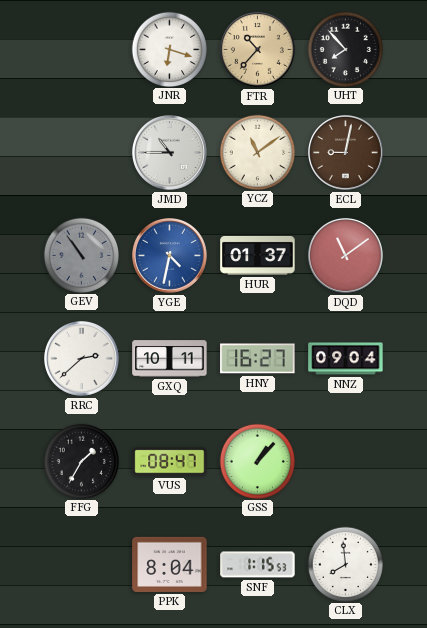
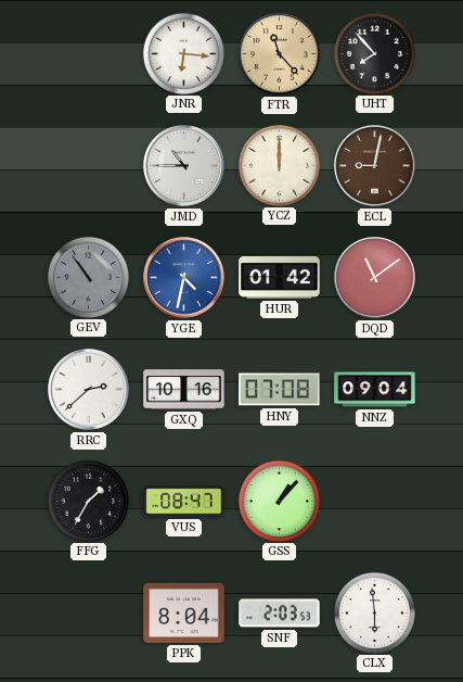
JNR: 6:18 -> 6:16 (183, 53)
FTR: 10:37 -> 11:23 (280, 54)
YCZ: 11:09 -> 12:00 (279, 165)
HUR: 01:37 -> 01:42 (280, 277)
GXQ: 10:11 -> 10:16 (184, 390)
HNY: 16:27 -> 07:08 (280, 390)
SNF: 1:15 -> 2:03 (280, 614)
CLX: 7:59 -> 5:59 (374, 612)
